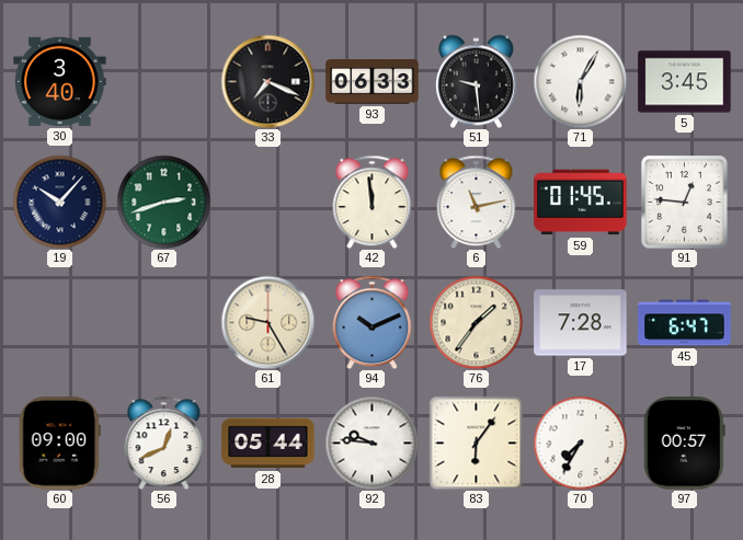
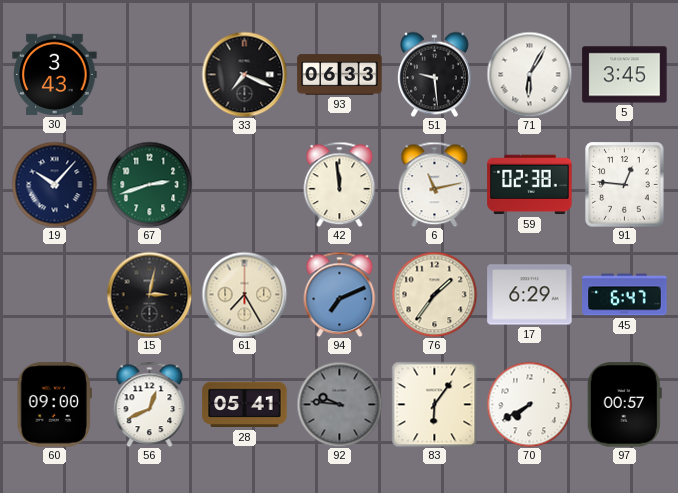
30: 3:40 -> 3:43 (55, 74)
59: 01:45 -> 02:38 (530, 185)
15: none -> 3:02 (149, 294)
61: 9:25 -> 7:25 (244, 294)
94: 10:11 -> 7:11 (340, 294)
17: 7:28 -> 6:29 (530, 295)
28: 05:44 -> 05:41 (245, 405)
92 dial: white -> grey (339, 404)
70: 7:35 -> 7:40 (529, 404)
